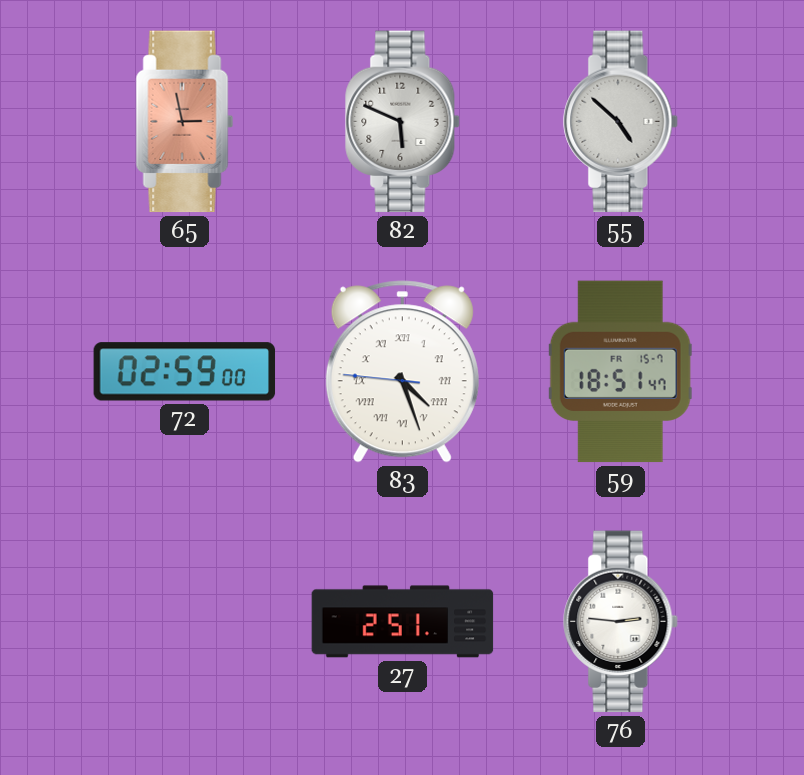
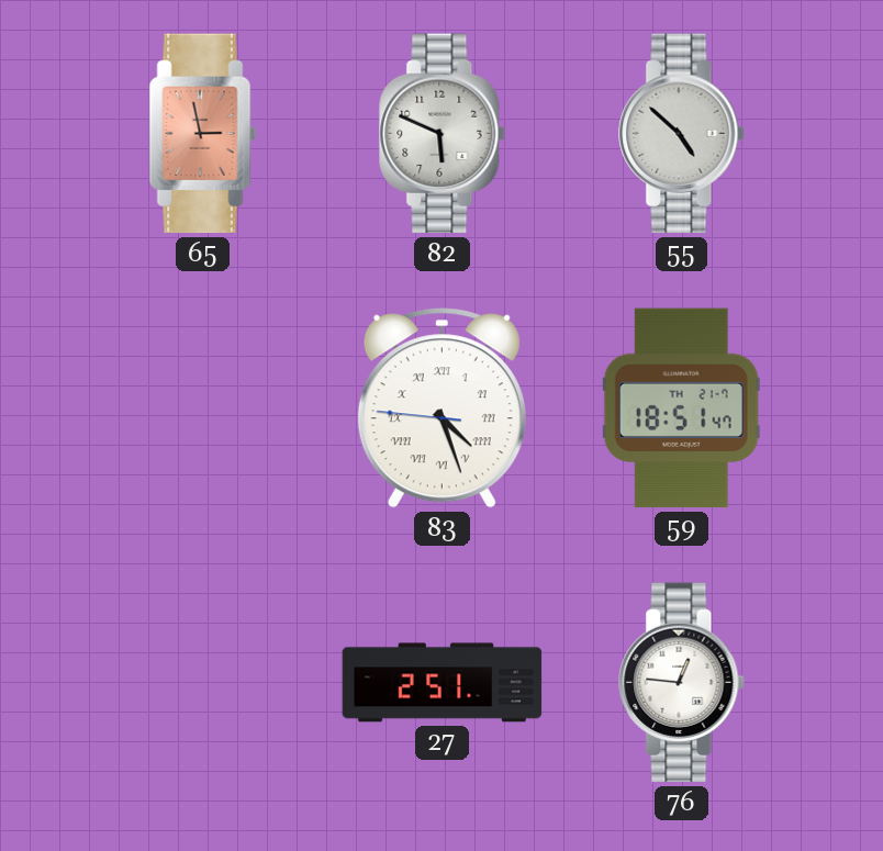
72: 02:59 -> none (185, 372)
59 date: FR 15-7 -> TH 21-7 (681, 408)
76: 2:46 -> 12:46 (682, 683)
